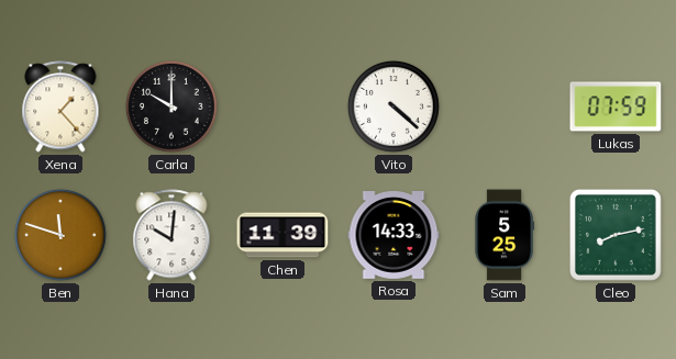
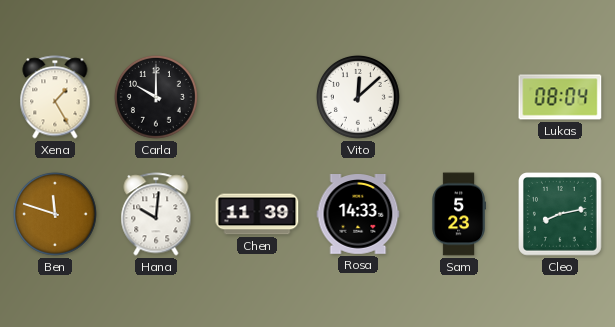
Xena: 1:23 -> 1:25 (55, 97)
Vito: 4:22 -> 12:08 (358, 97)
Lukas: 07:59 -> 08:04 (560, 97)
Sam: 5:25 -> 5:23 (459, 214)
